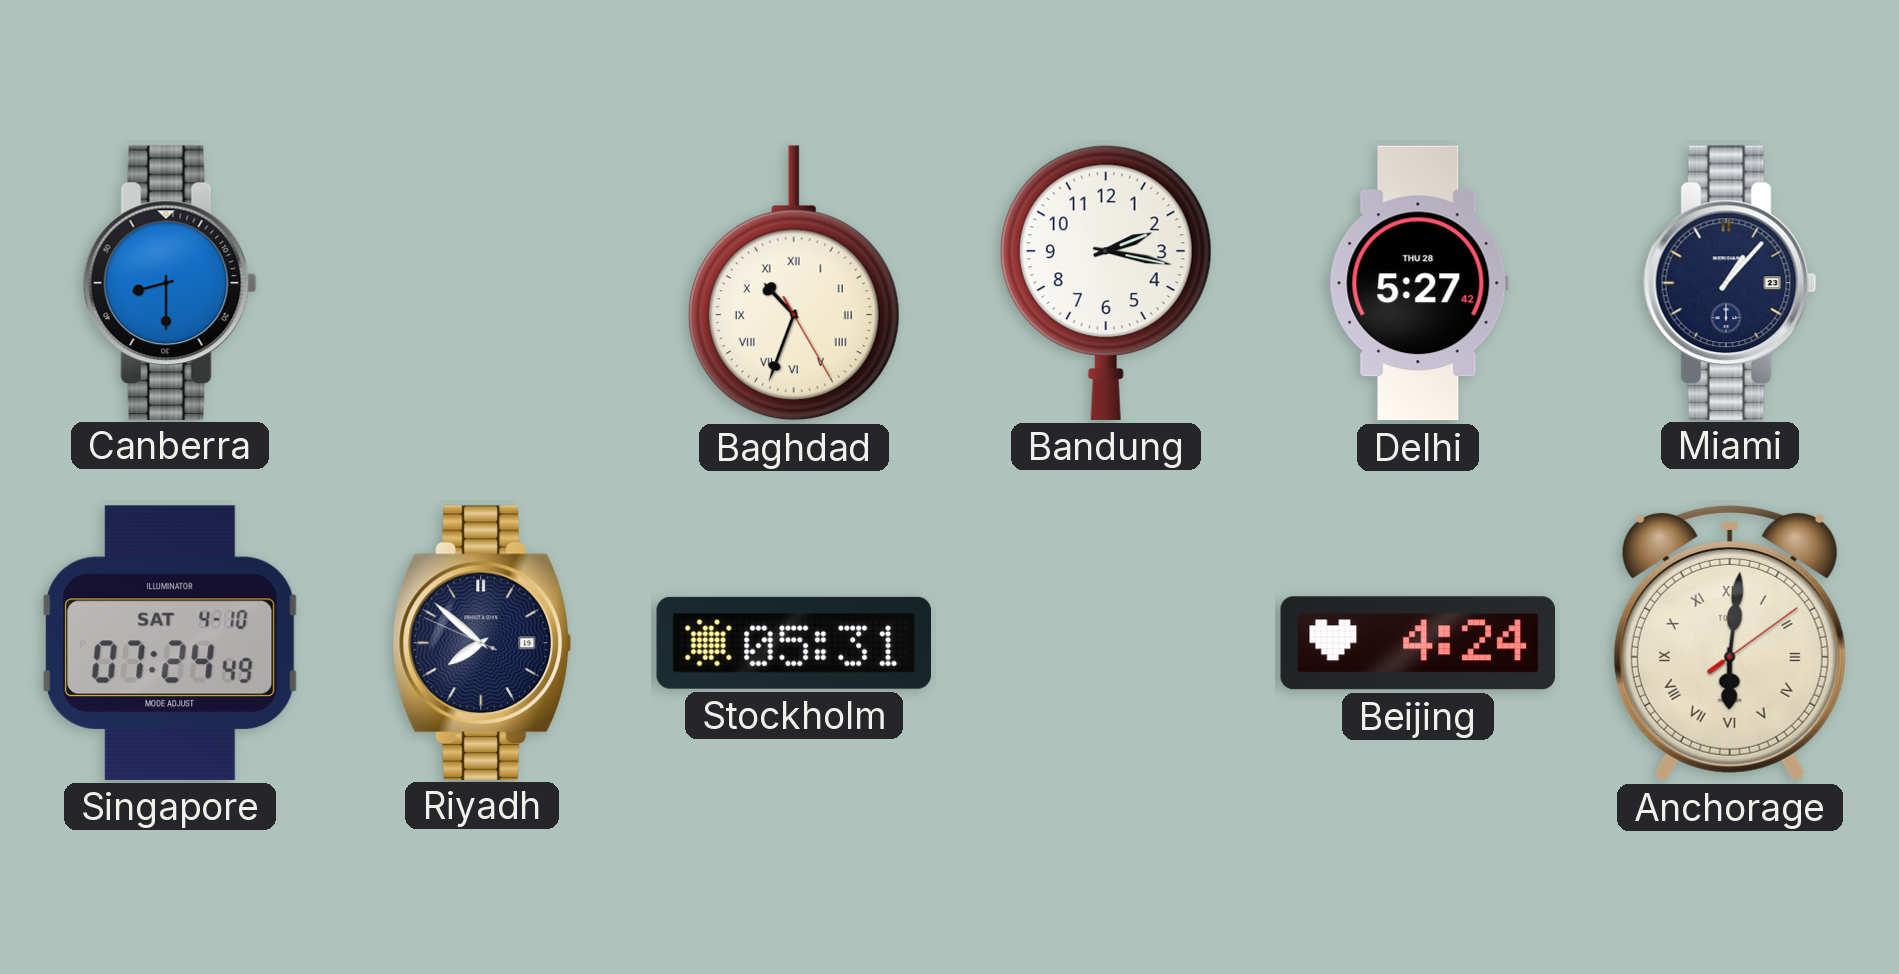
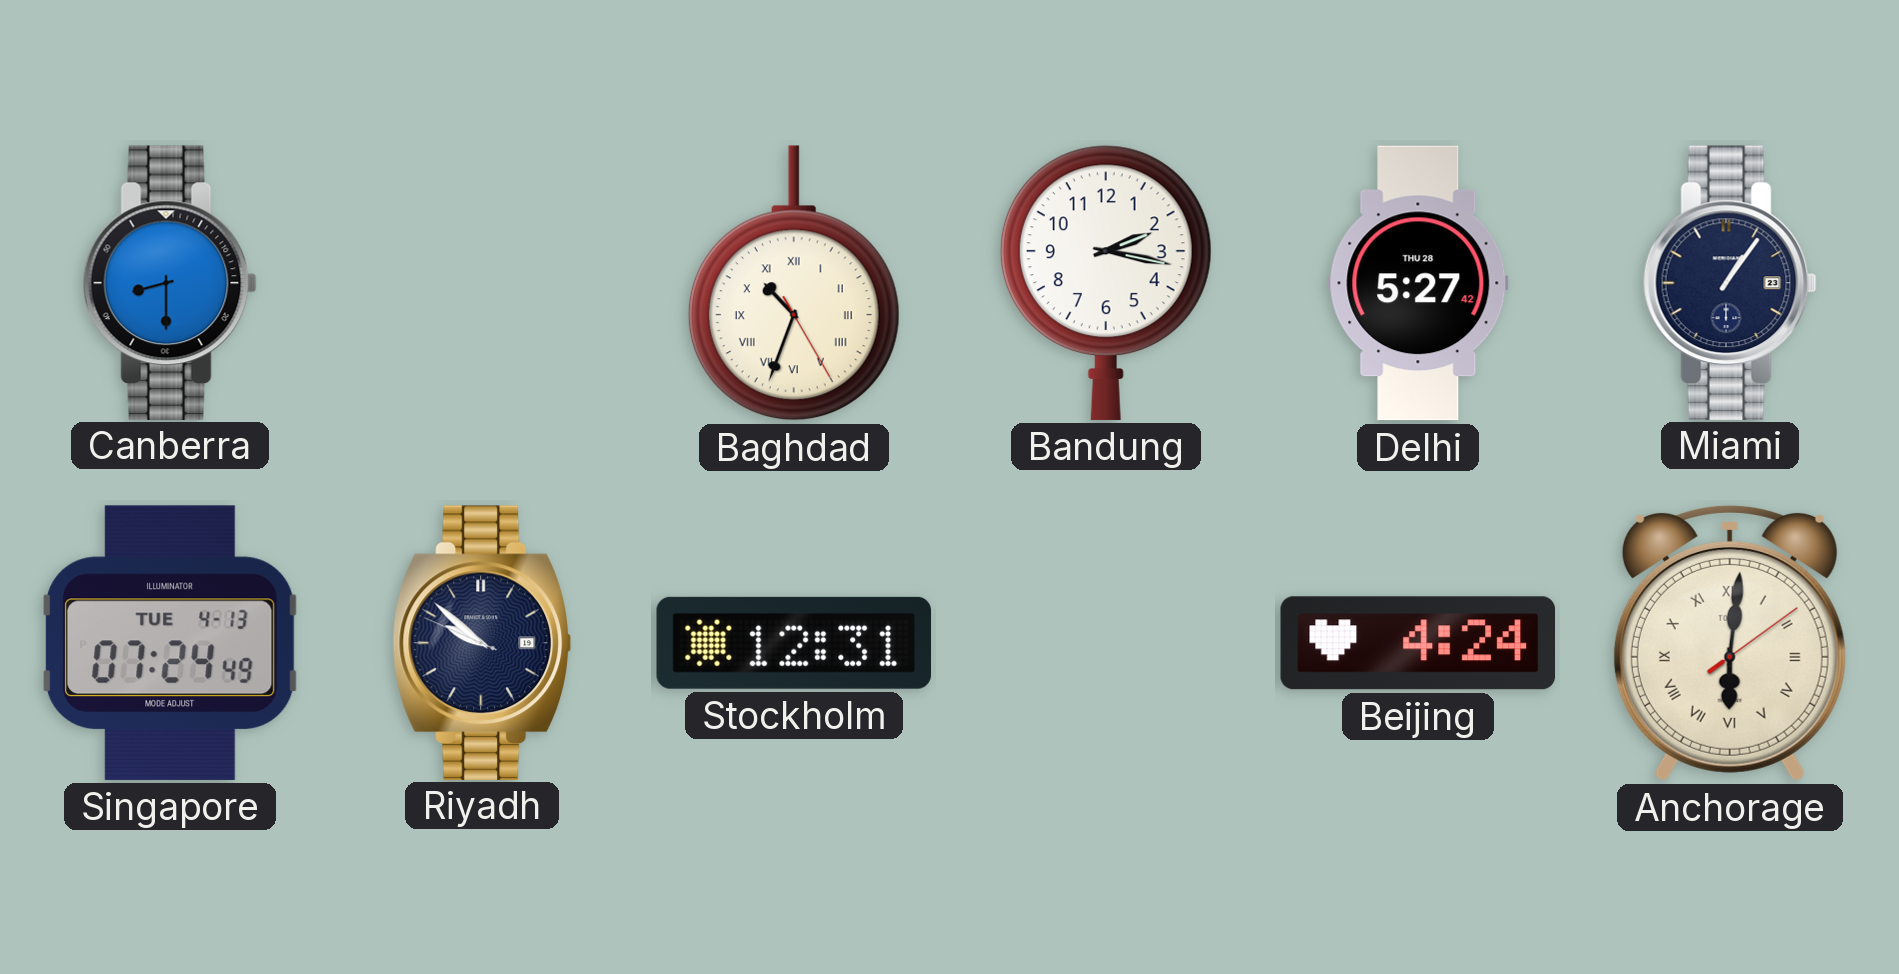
Miami: 1:07 -> 1:06 (1730, 282)
Singapore date: SAT 4-10 -> TUE 4-13 (170, 643)
Riyadh: 7:51 -> 9:51 (481, 642)
Stockholm: 05:31 -> 12:31 (793, 643)
